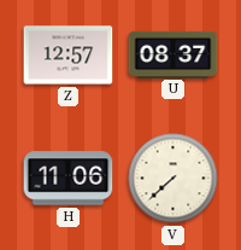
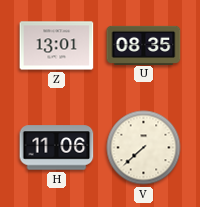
Z: 12:57 -> 13:01 (57, 46)
U: 08:37 -> 08:35 (144, 45)
